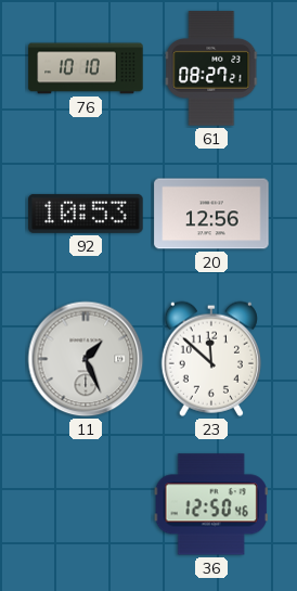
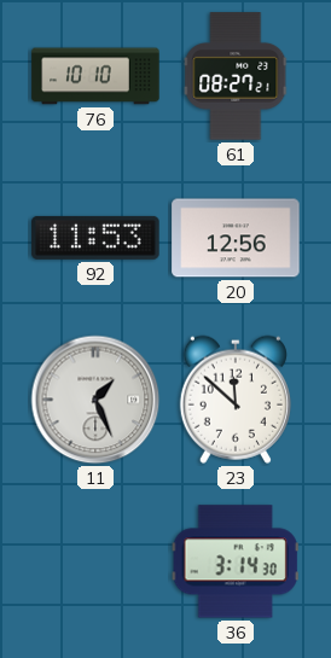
92: 10:53 -> 11:53 (95, 238)
36: 12:50 -> 3:14 (236, 561)
